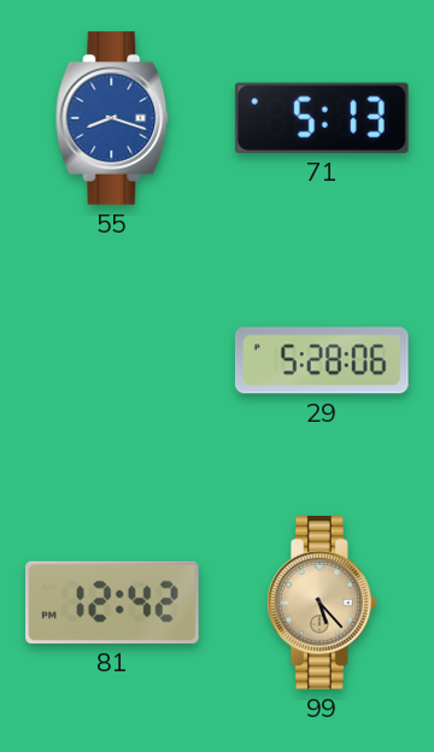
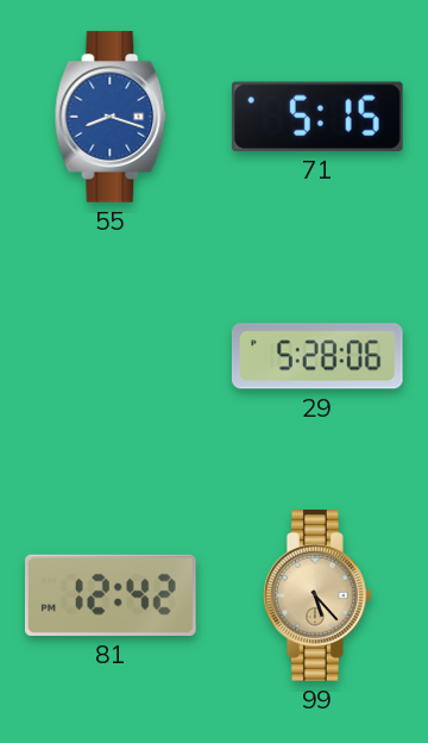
71: 5:13 -> 5:15 (317, 117)
